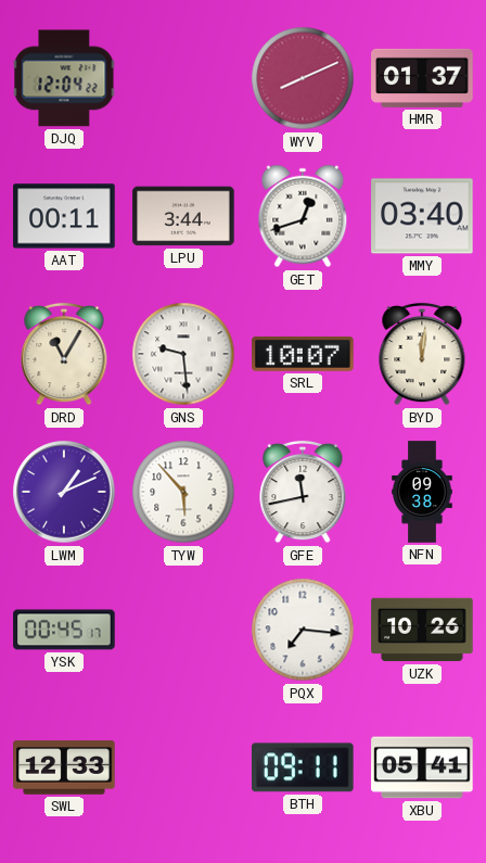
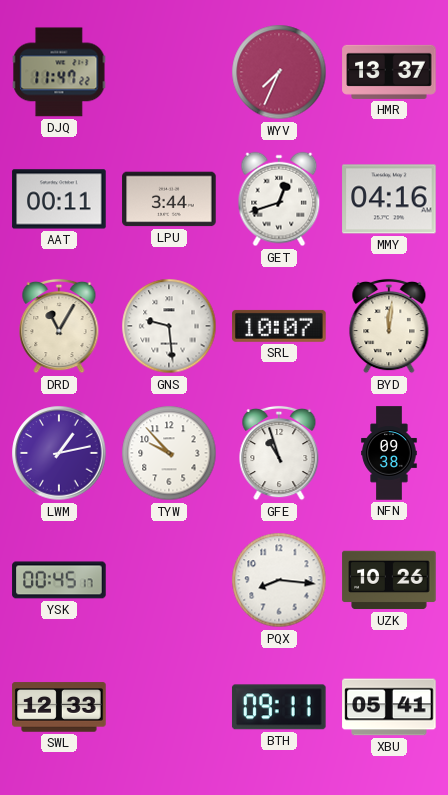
DJQ: 12:04 -> 11:47 (59, 72)
WYV: 8:11 -> 7:34 (279, 72)
HMR: 01:37 -> 13:37 (389, 72)
MMY: 03:40 -> 04:16 (389, 199)
LWM: 1:11 -> 1:13 (59, 453)
TYW: 5:53 -> 9:53 (169, 453)
GFE: 11:43 -> 10:57 (279, 453)
PQX: 7:16 -> 8:16 (279, 580)
